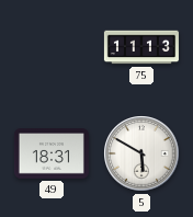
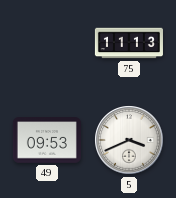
49: 18:31 -> 09:53 (47, 140)
5: 5:50 -> 3:41 (129, 140)
